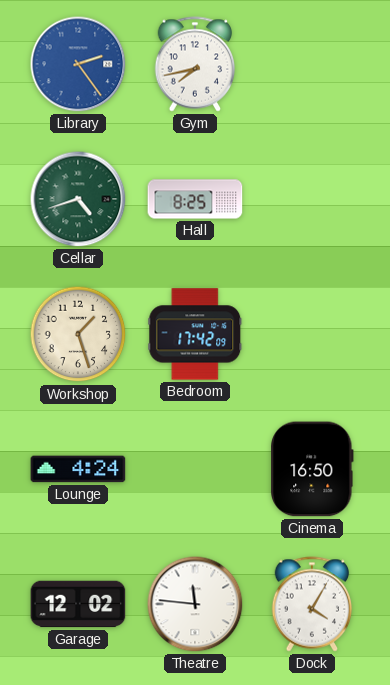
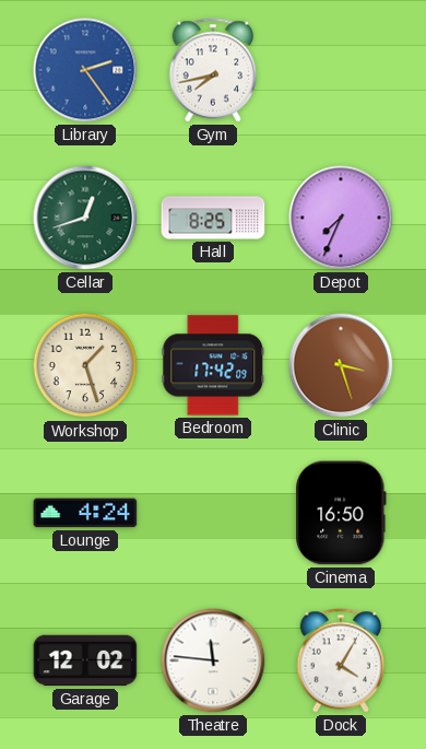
Cellar: 4:42 -> 12:42 (85, 218)
Depot: none -> 7:34 (341, 218)
Clinic: none -> 3:27 (341, 365)
